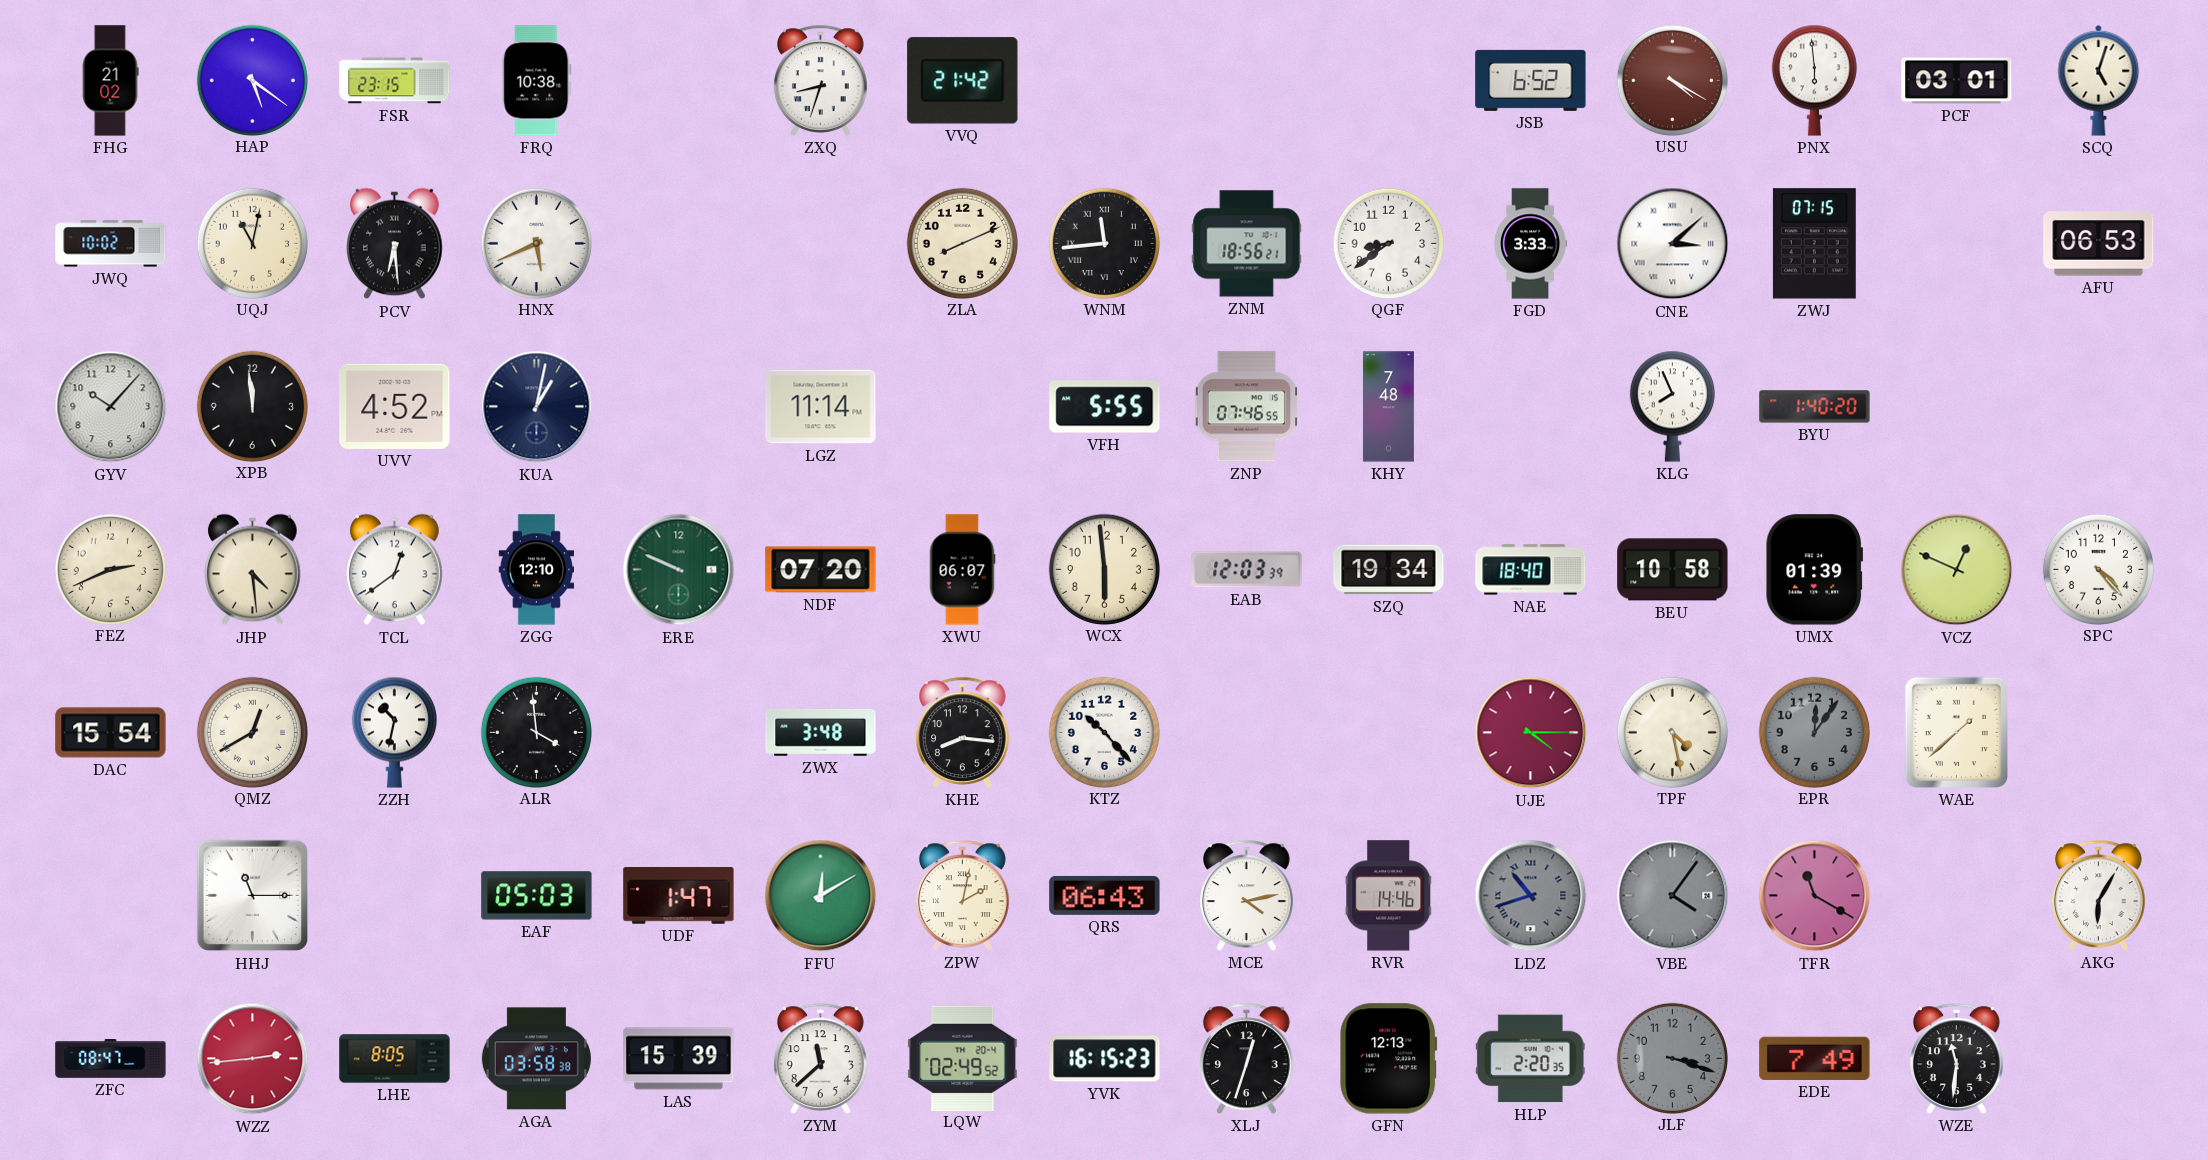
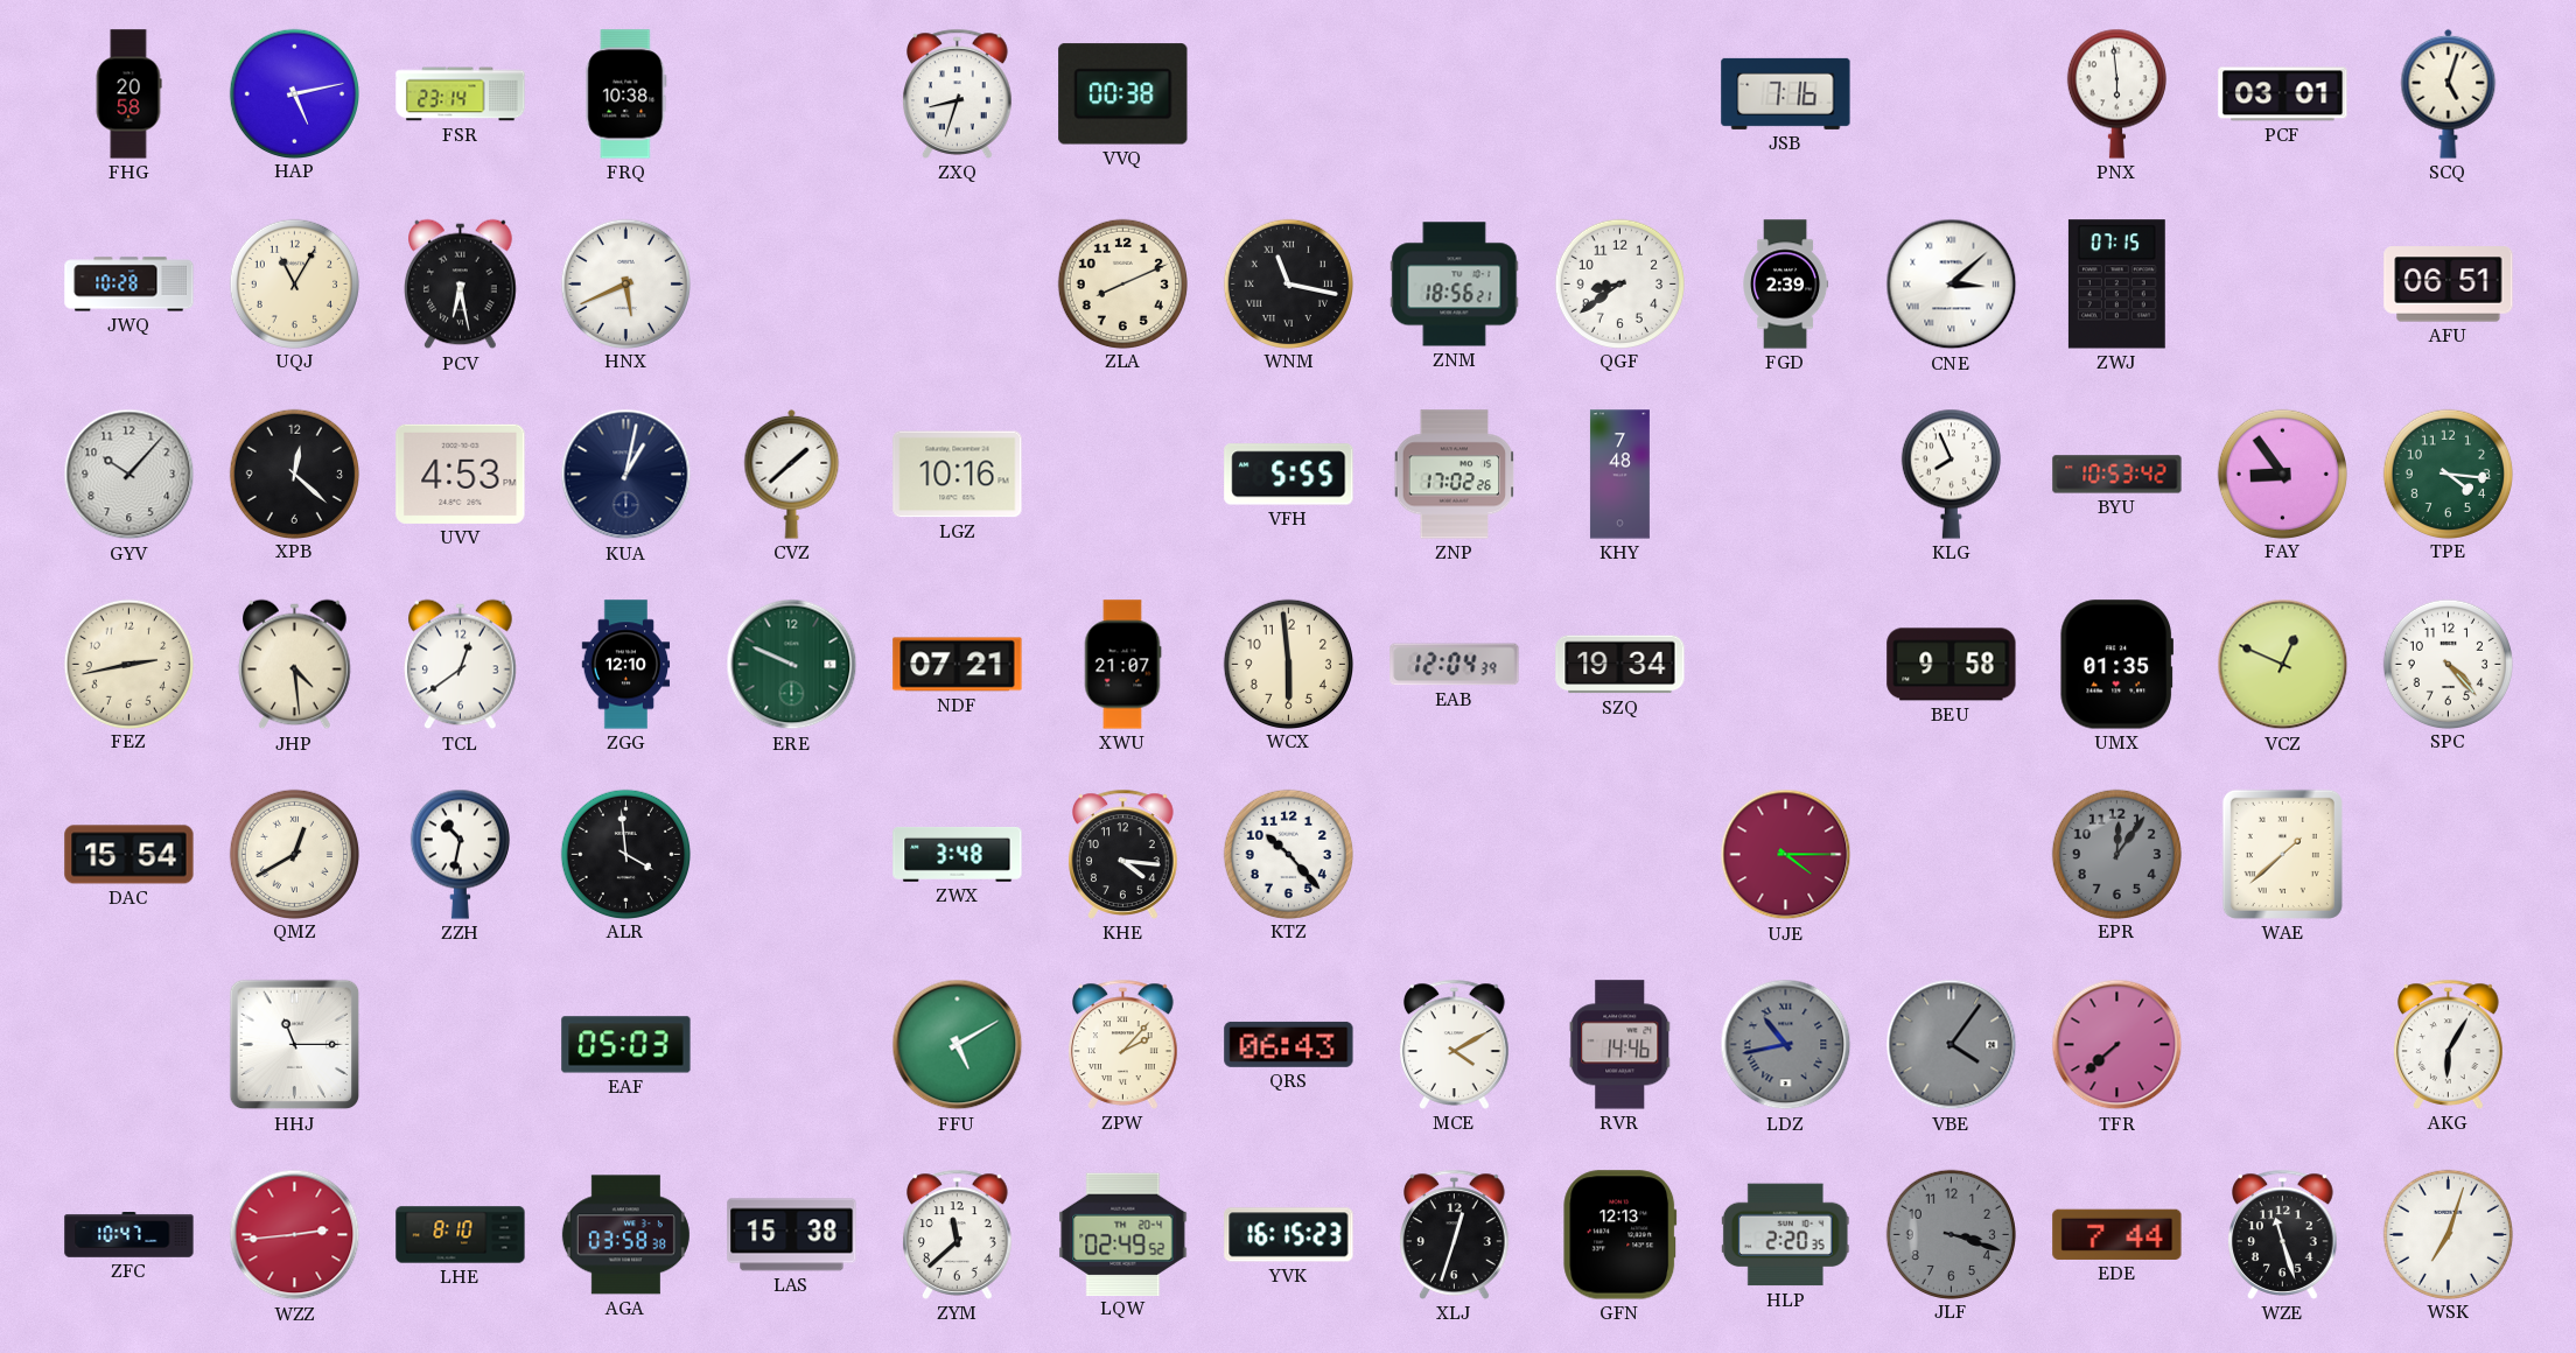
FHG: 21:02 -> 20:58 (128, 94)
HAP: 5:21 -> 5:13 (294, 93)
FSR: 23:15 -> 23:14 (461, 94)
VVQ: 21:42 -> 00:38 (1123, 94)
JSB: 6:52 -> 7:16 (1786, 93)
USU: 4:20 -> none (1672, 80)
JWQ: 10:02 -> 10:28 (129, 285)
UQJ: 11:02 -> 11:05 (294, 283)
PCV: 6:29 -> 6:28 (461, 285)
WNM: 11:44 -> 11:17 (1288, 283)
FGD: 3:33 -> 2:39 (1786, 285)
AFU: 06:53 -> 06:51 (2449, 285)
XPB: 11:59 -> 12:22 (294, 474)
UVV: 4:52 -> 4:53 (461, 474)
CVZ: none -> 1:38 (792, 474)
LGZ: 11:14 -> 10:16 (958, 475)
ZNP: 07:46 -> 17:02 (1455, 475)
BYU: 1:40 -> 10:53 (2117, 475)
FAY: none -> 8:54 (2282, 474)
TPE: none -> 4:16 (2448, 474)
FEZ: 2:41 -> 2:43 (128, 664)
NDF: 07:20 -> 07:21 (958, 665)
XWU: 06:07 -> 21:07 (1122, 665)
EAB: 12:03 -> 12:04 (1455, 665)
NAE: 18:40 -> none (1531, 570)
BEU: 10:58 -> 9:58 (1952, 665)
UMX: 01:39 -> 01:35 (2116, 665)
KHE: 8:16 -> 4:16 (1123, 854)
TPF: 4:28 -> none (1672, 732)
UDF: 1:47 -> none (679, 896)
FFU: 12:10 -> 5:10 (958, 1045)
ZPW: 2:02 -> 2:07 (1123, 1044)
MCE: 4:13 -> 4:10 (1455, 1044)
LDZ: 10:42 -> 10:43 (1786, 1045)
TFR: 11:20 -> 7:38 (2117, 1045)
ZFC: 08:47 -> 10:47 (129, 1235)
LHE: 8:05 -> 8:10 (461, 1235)
LAS: 15:39 -> 15:38 (792, 1235)
EDE: 7:49 -> 7:44 (2117, 1234)
WZE: 11:31 -> 11:27 (2283, 1234)
WSK: none -> 7:03 (2448, 1234)
